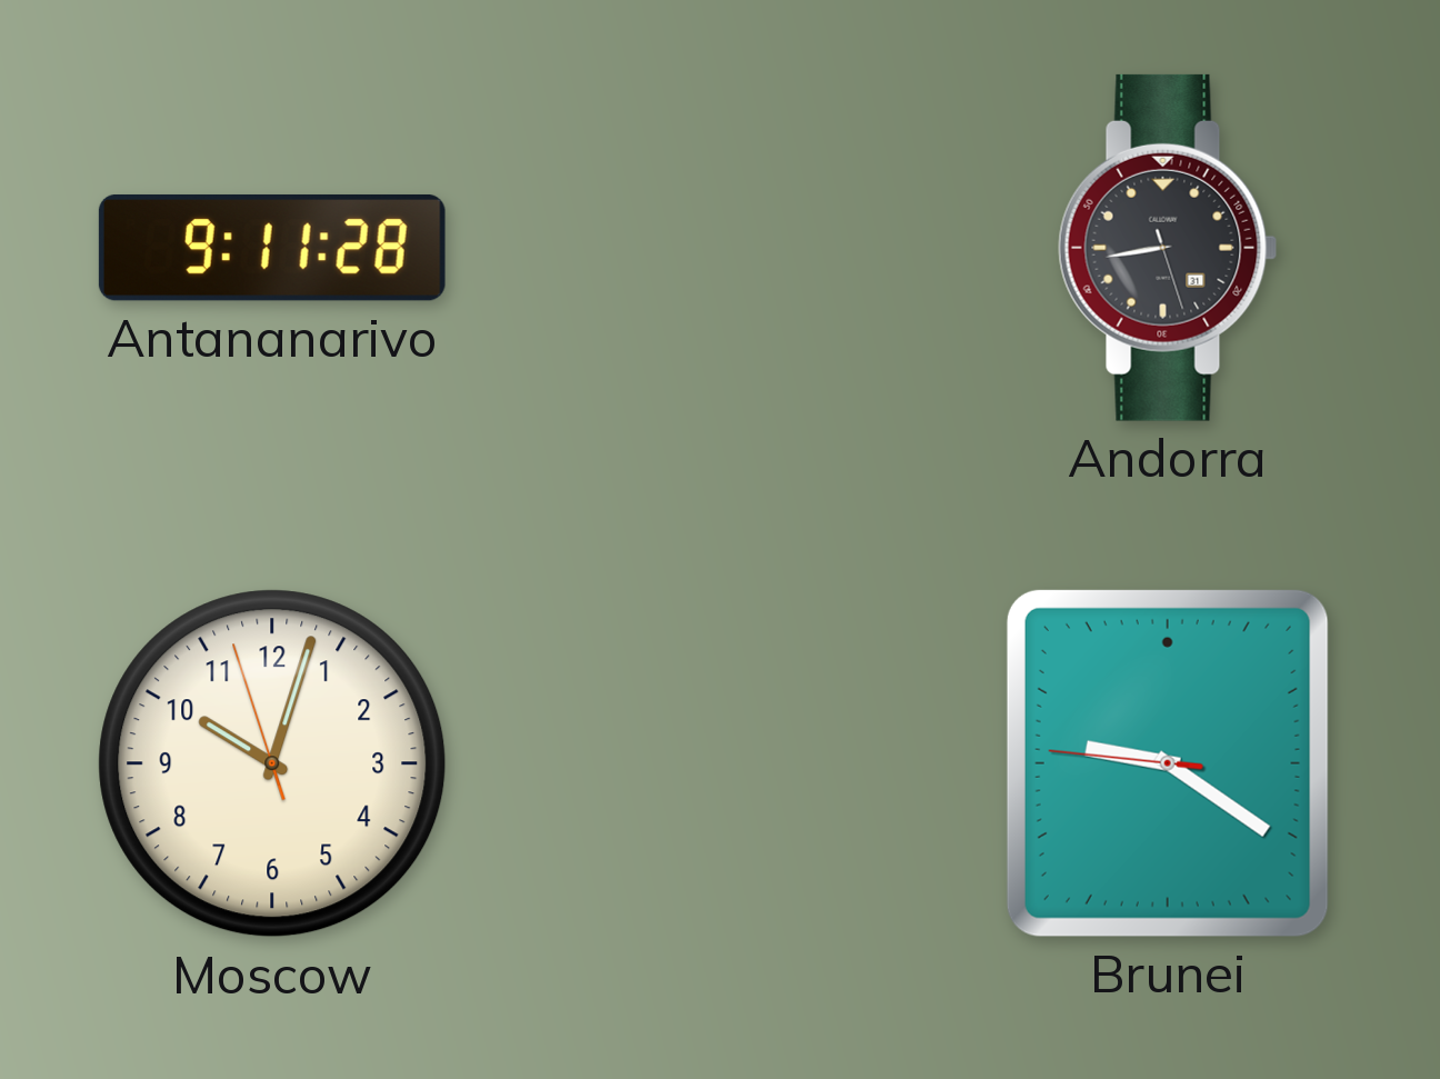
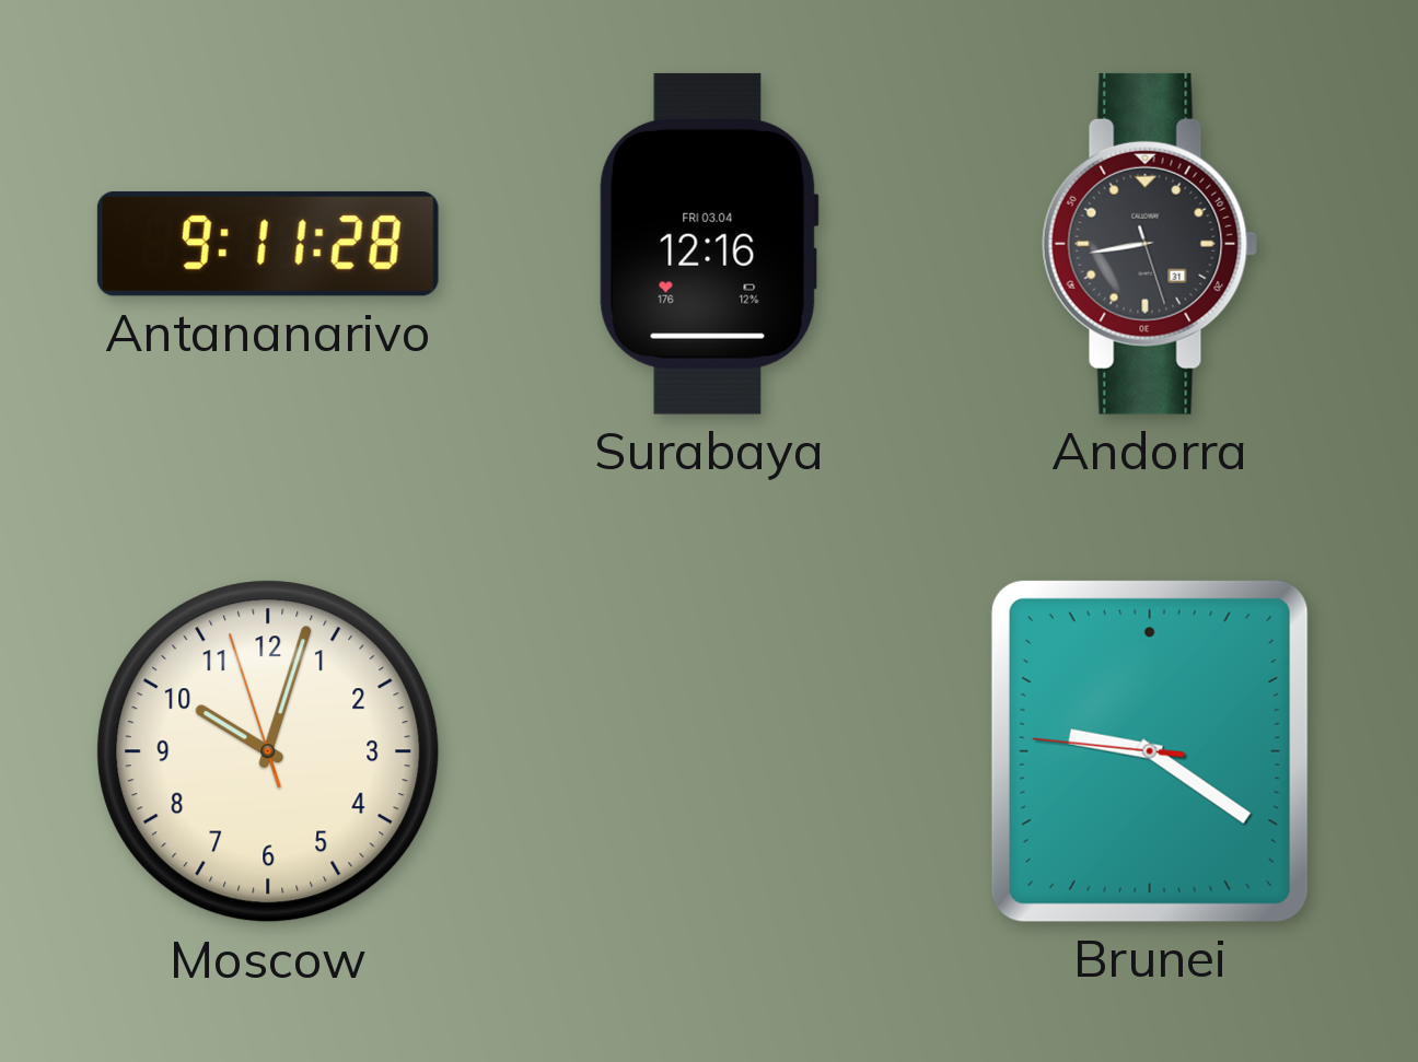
Surabaya: none -> 12:16 (709, 244)
